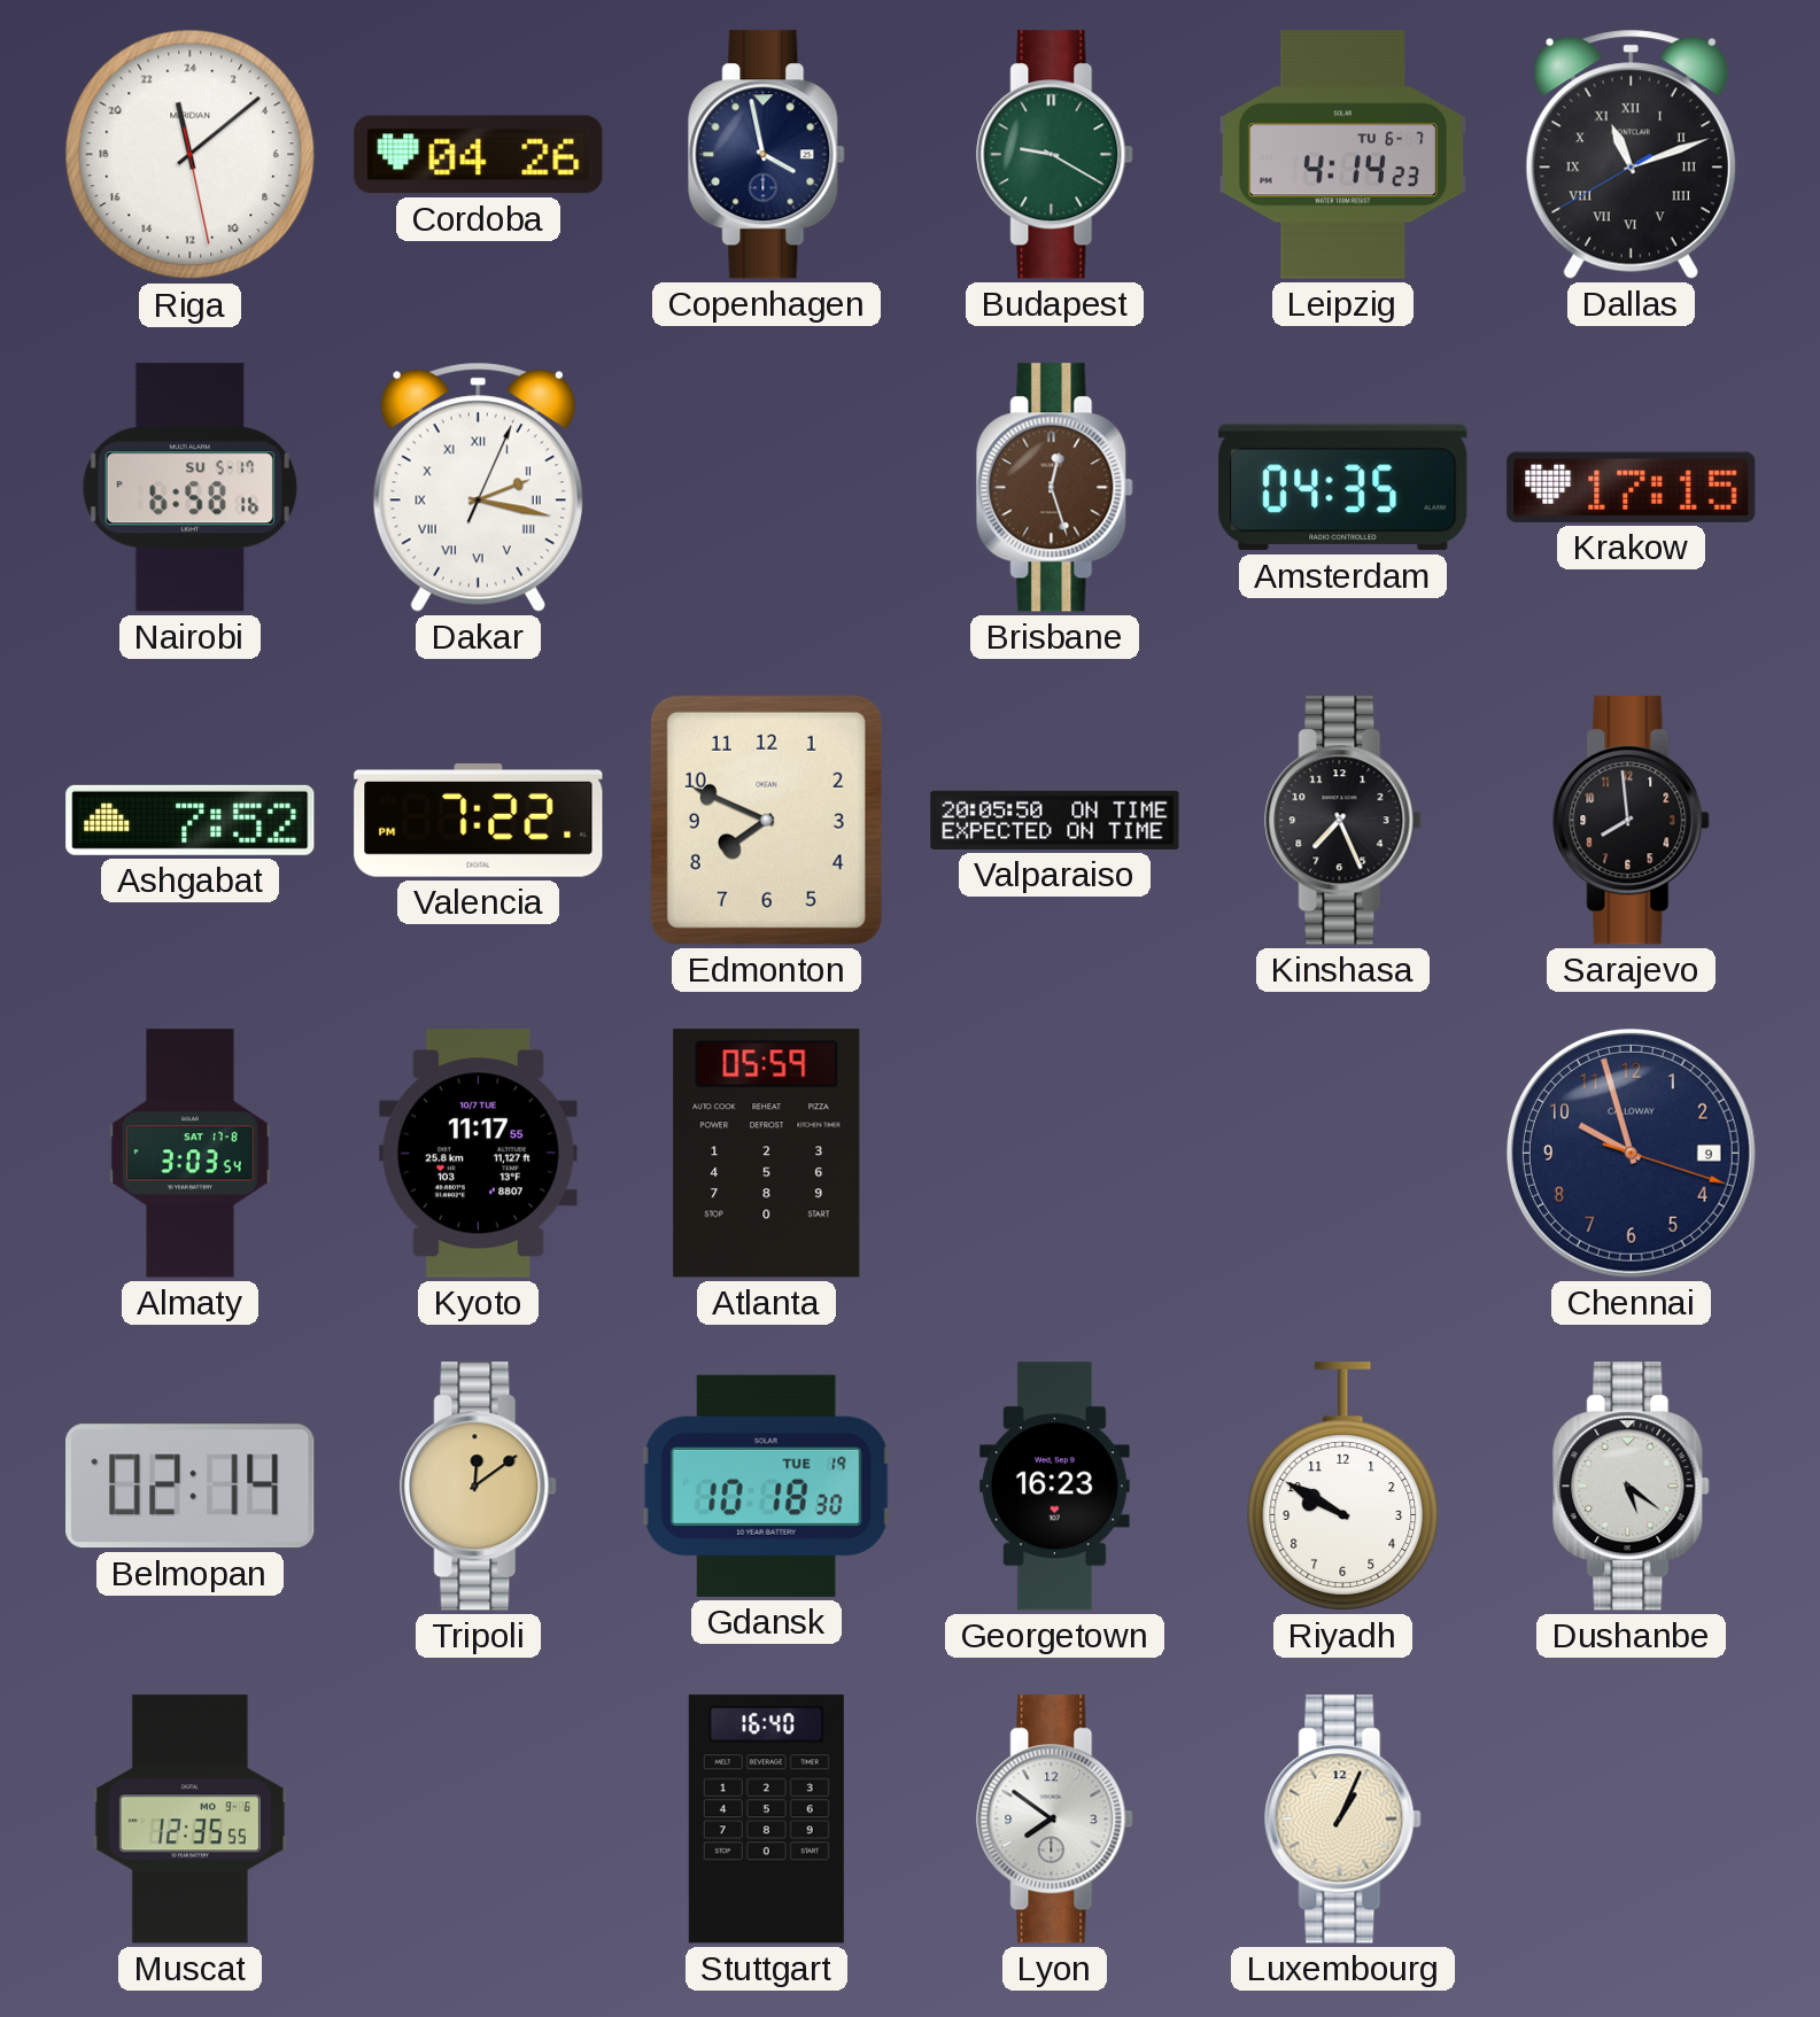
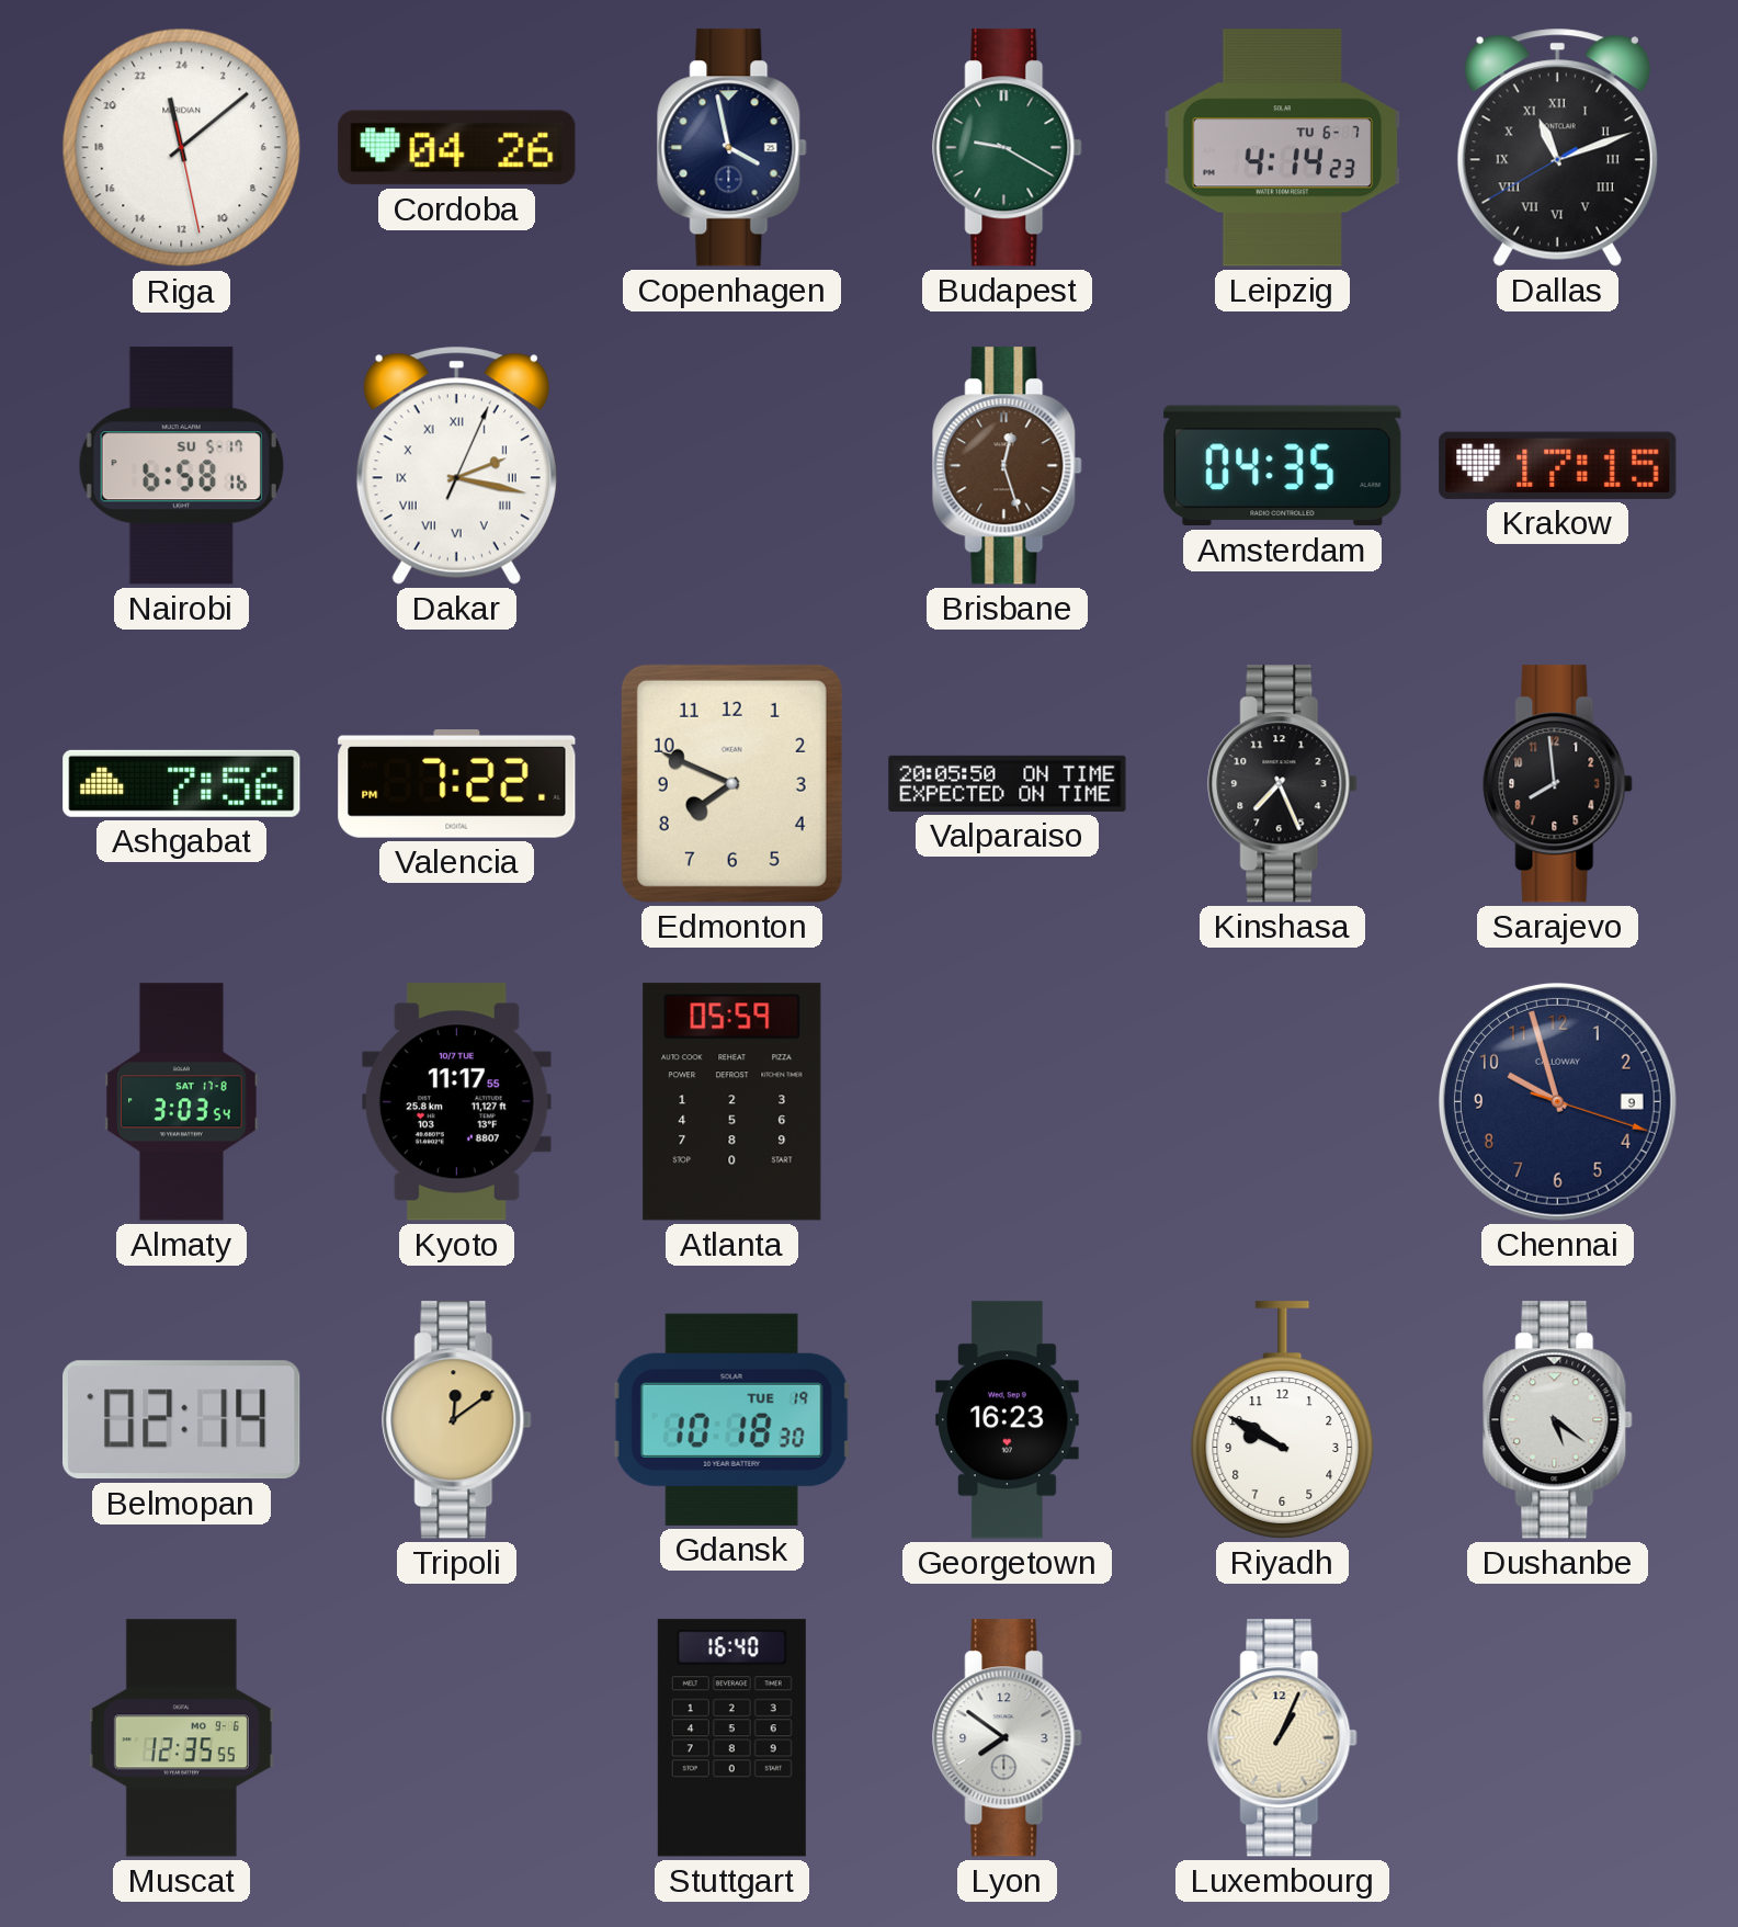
Ashgabat: 7:52 -> 7:56 (182, 783)
